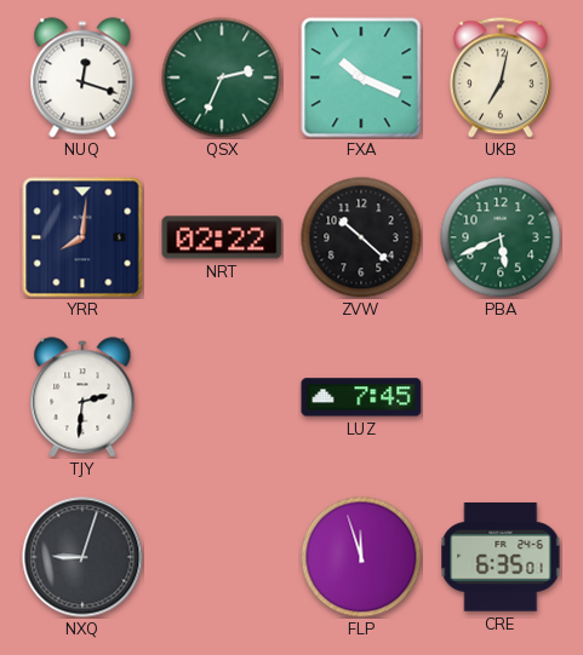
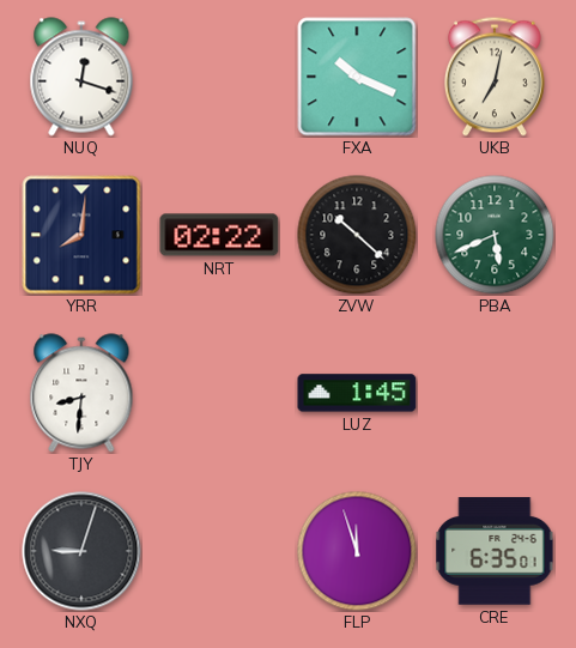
QSX: 2:34 -> none (222, 77)
TJY: 2:31 -> 8:31 (81, 393)
LUZ: 7:45 -> 1:45 (357, 393)
